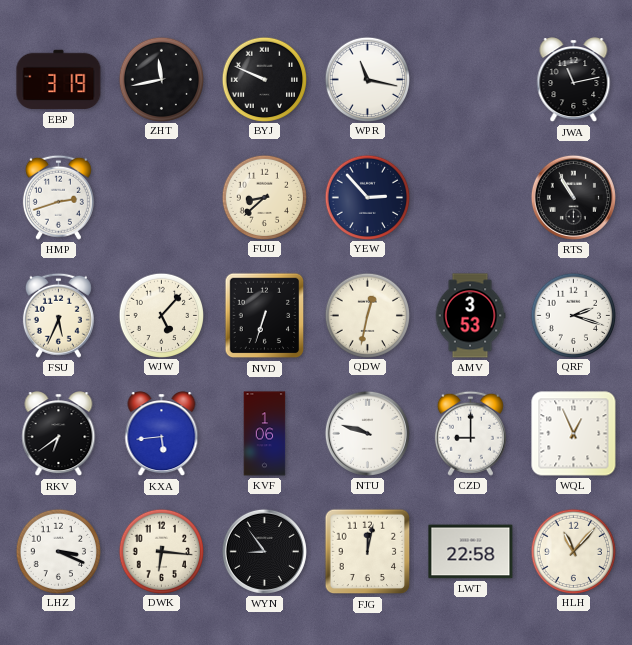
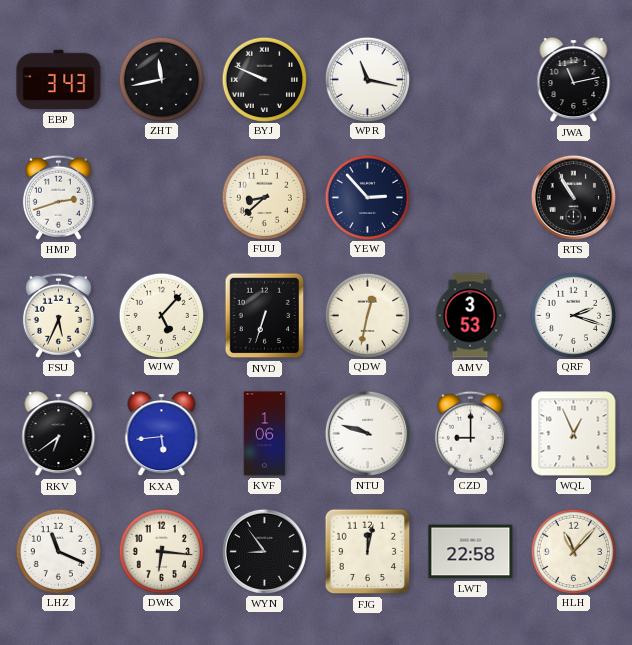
EBP: 3:19 -> 3:43 (59, 80)
LHZ: 3:19 -> 11:19 (58, 551)
